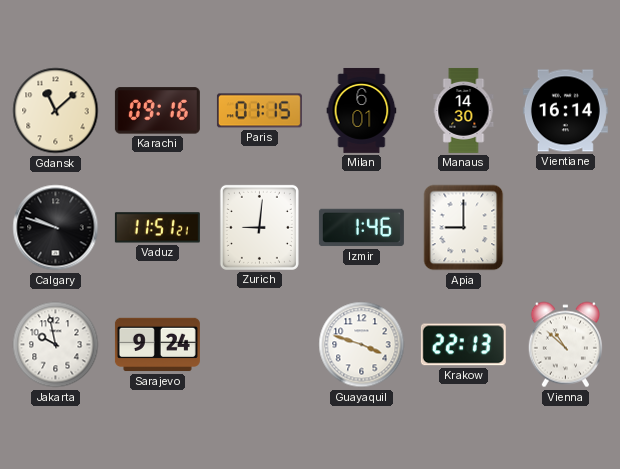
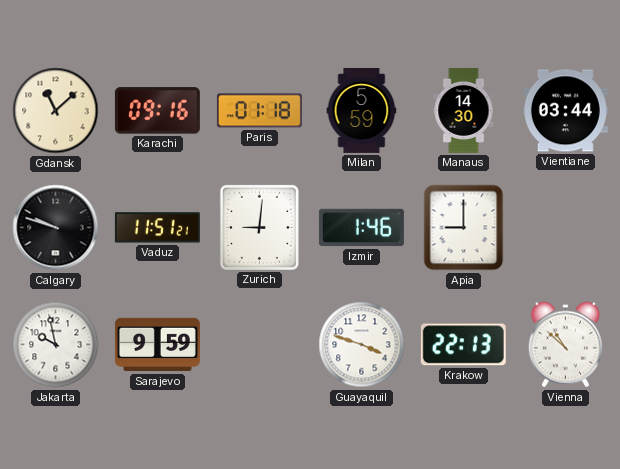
Paris: 01:15 -> 01:18 (259, 111)
Milan: 6:01 -> 5:59 (362, 110)
Vientiane: 16:14 -> 03:44 (565, 111)
Sarajevo: 9:24 -> 9:59 (157, 345)
